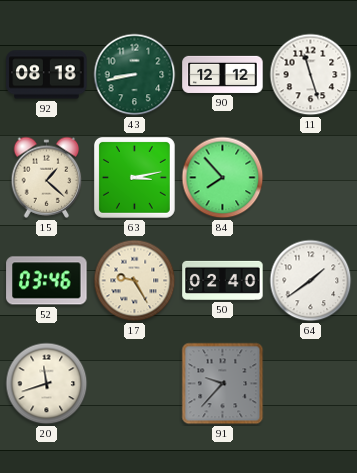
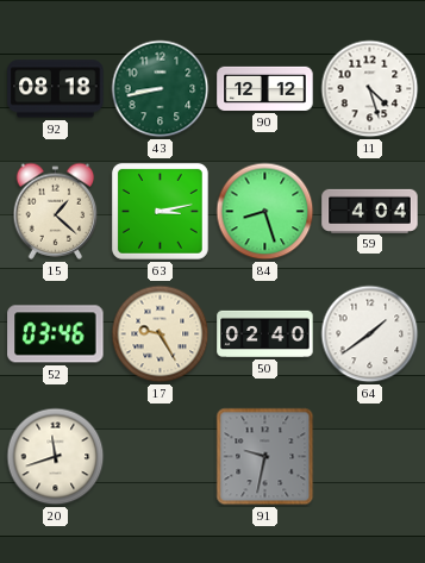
11: 11:27 -> 4:27 (370, 89)
84: 7:53 -> 8:27 (265, 212)
59: none -> 4:04 (370, 211)
91: 9:37 -> 9:32 (265, 457)
